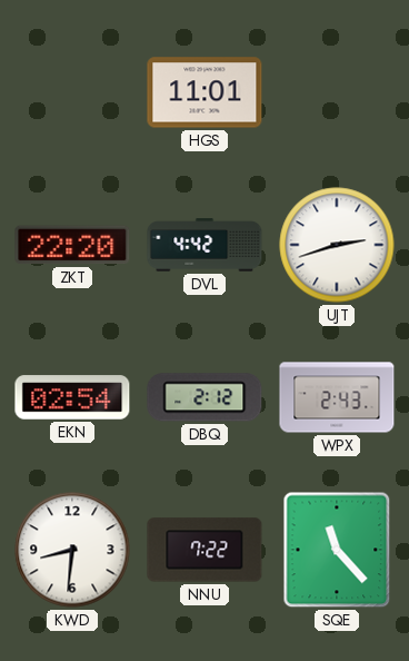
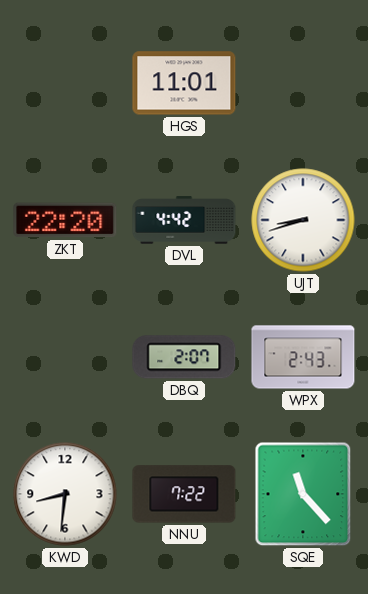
UJT: 2:42 -> 8:42 (303, 220)
EKN: 02:54 -> none (72, 397)
DBQ: 2:12 -> 2:07 (184, 357)
